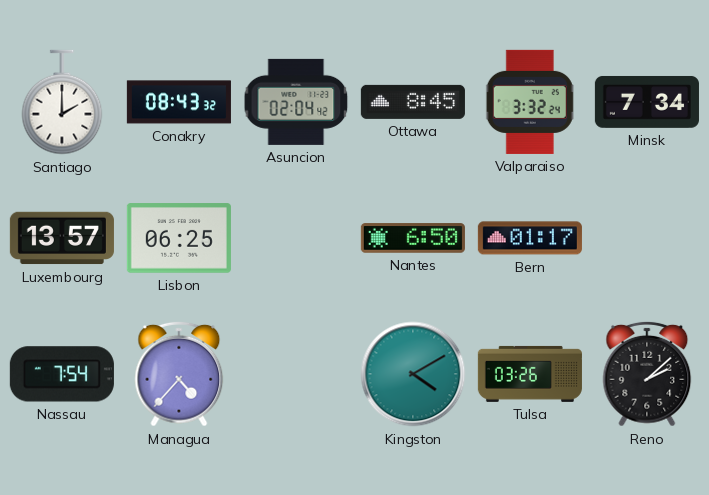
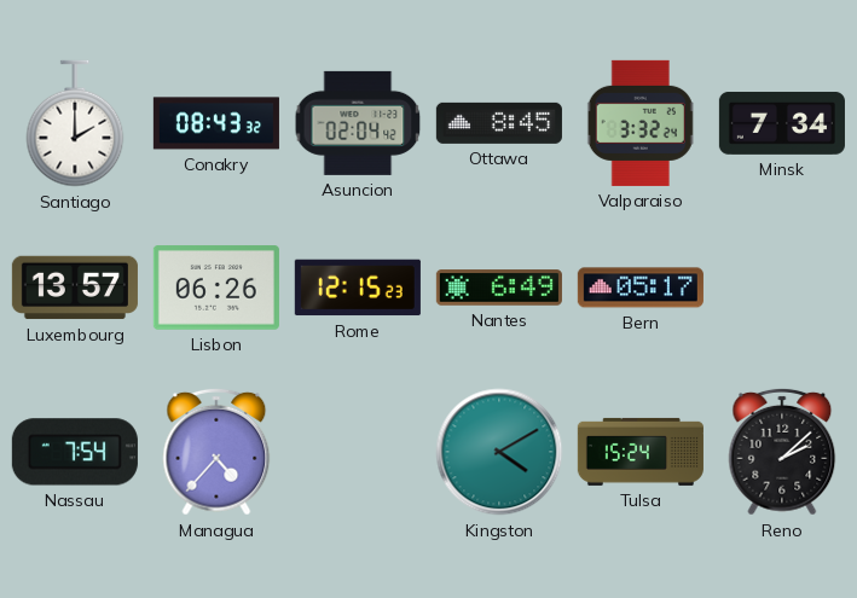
Lisbon: 06:25 -> 06:26 (216, 288)
Rome: none -> 12:15 (358, 288)
Nantes: 6:50 -> 6:49 (499, 288)
Bern: 01:17 -> 05:17 (641, 288)
Tulsa: 03:26 -> 15:24 (641, 452)
